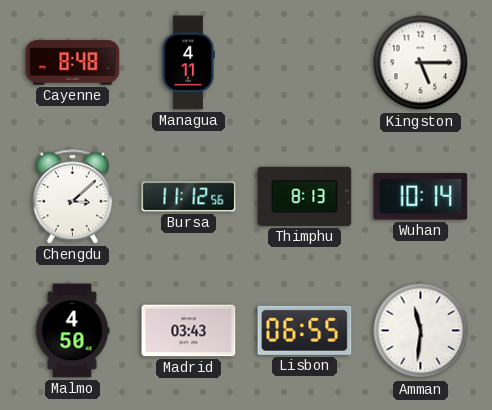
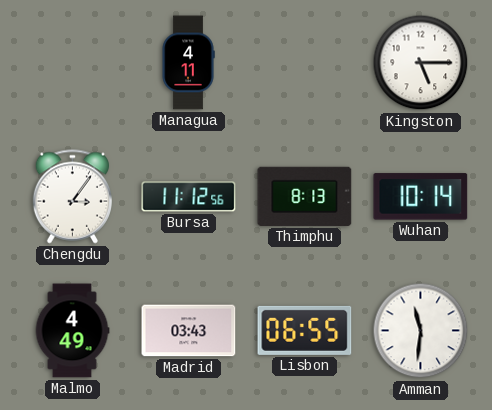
Cayenne: 8:48 -> none (73, 63)
Chengdu: 3:08 -> 3:06 (72, 197)
Malmo: 4:50 -> 4:49 (72, 331)
